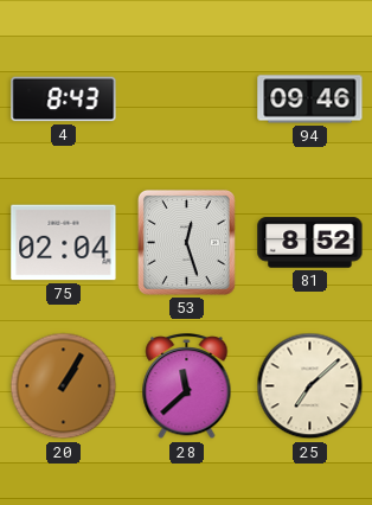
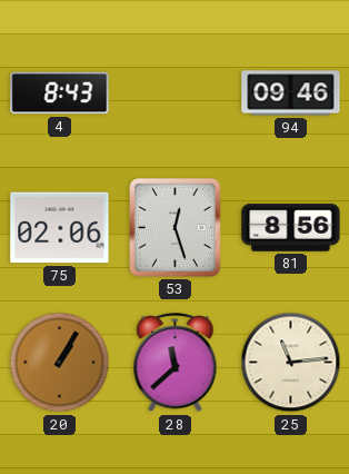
75: 02:04 -> 02:06 (60, 228)
81: 8:52 -> 8:56 (291, 228)
25: 7:08 -> 11:14 (291, 363)
